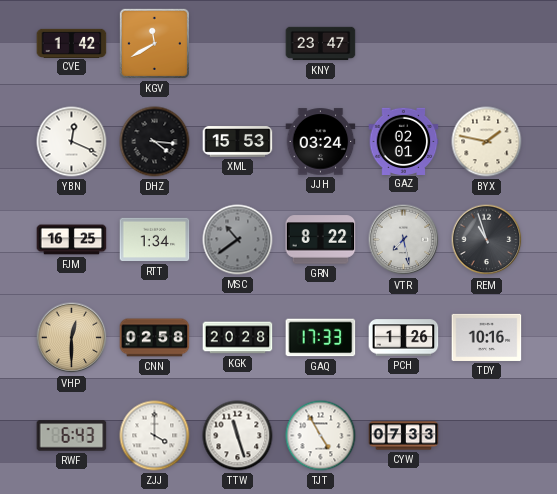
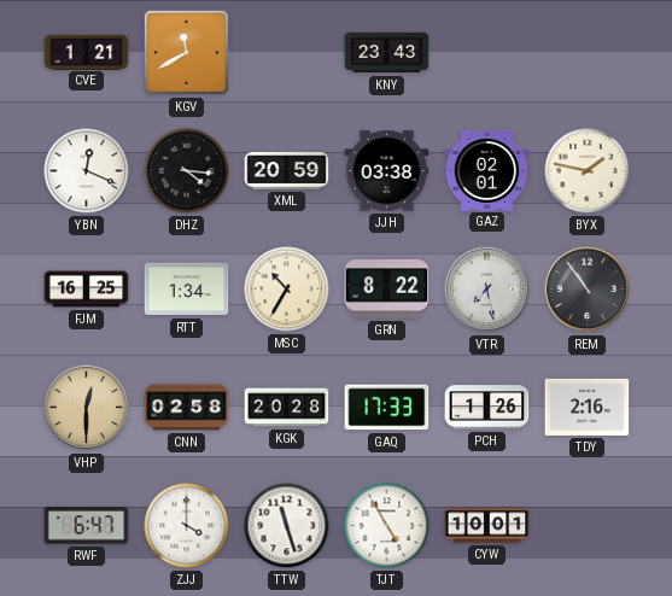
CVE: 1:42 -> 1:21 (87, 52)
KNY: 23:47 -> 23:43 (387, 53)
XML: 15:53 -> 20:59 (287, 171)
JJH: 03:24 -> 03:38 (387, 171)
MSC: 10:39 -> 10:35 (287, 290)
MSC dial: grey -> cream (287, 290)
REM: 10:57 -> 10:54 (588, 290)
TDY: 10:16 -> 2:16 (588, 407)
RWF: 6:43 -> 6:47 (87, 526)
CYW: 07:33 -> 10:01 (487, 526)
